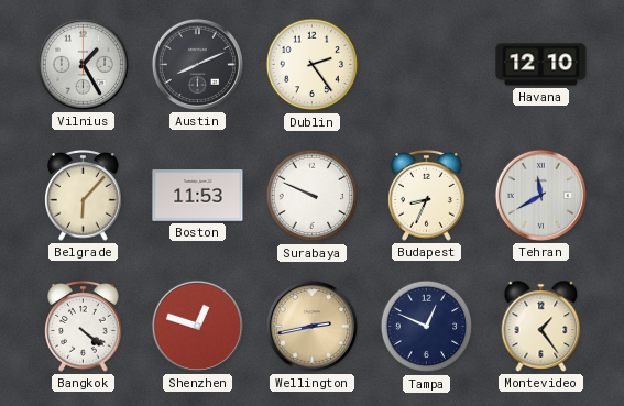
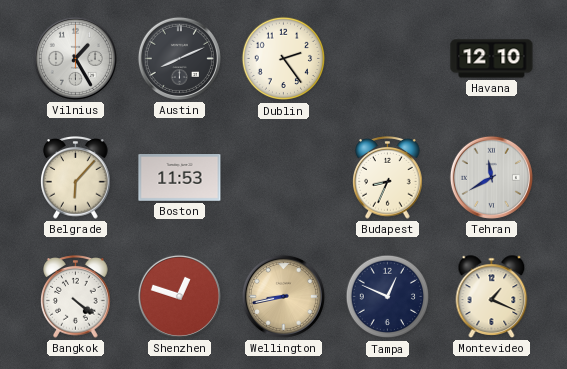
Surabaya: 9:49 -> none (313, 196)
Wellington: 2:43 -> 8:43 (283, 296)
Montevideo: 1:24 -> 1:19 (492, 297)
